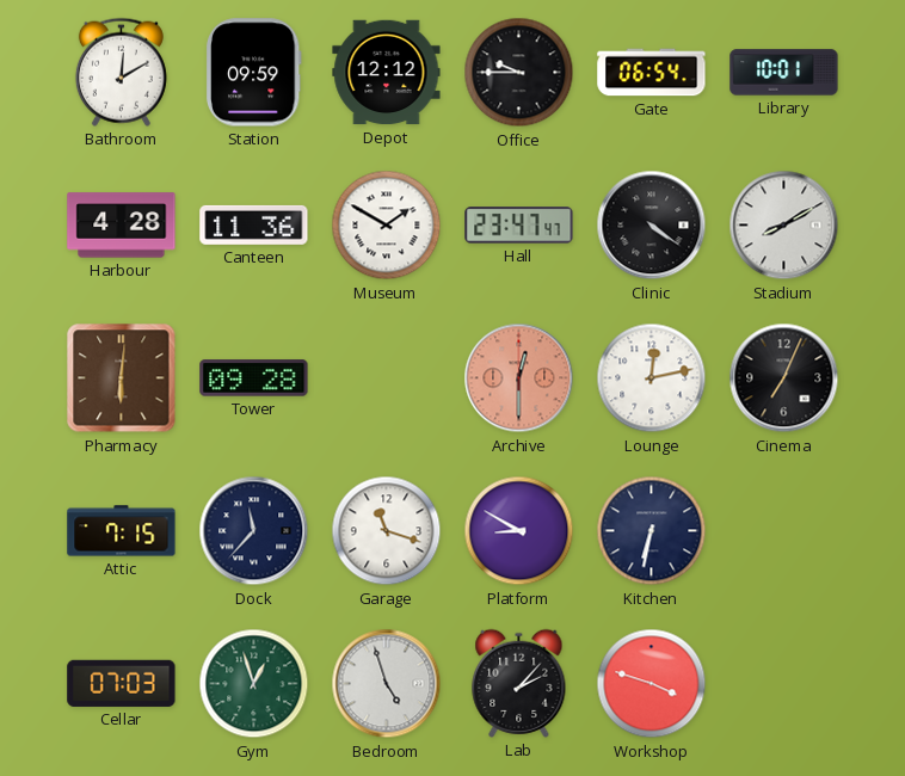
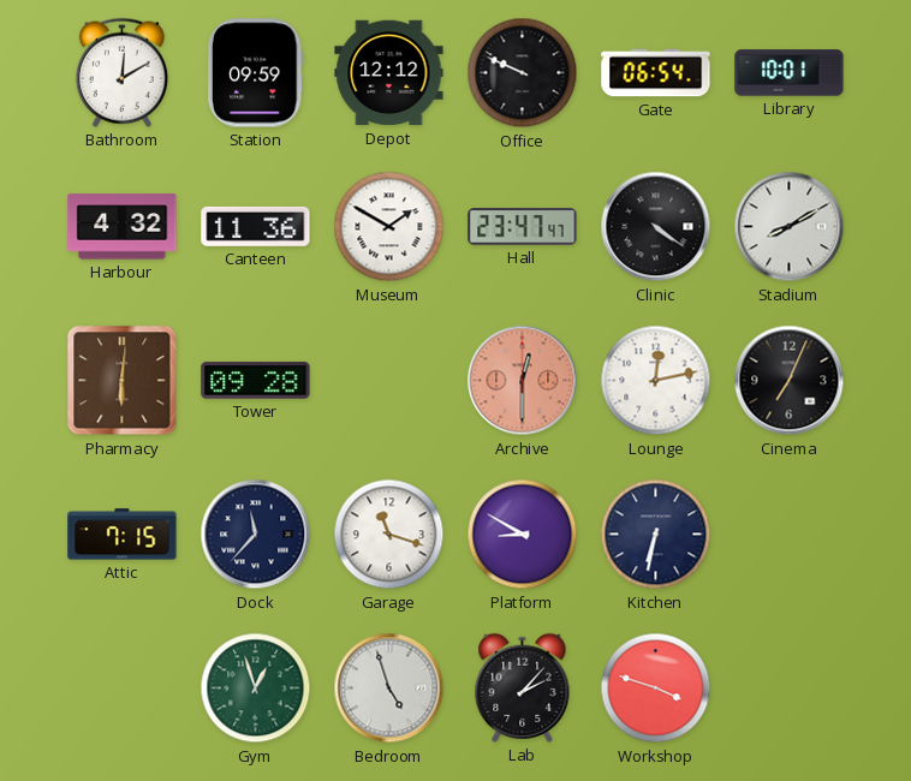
Office: 9:45 -> 9:49 (523, 73)
Harbour: 4:28 -> 4:32 (123, 227)
Cellar: 07:03 -> none (122, 683)
